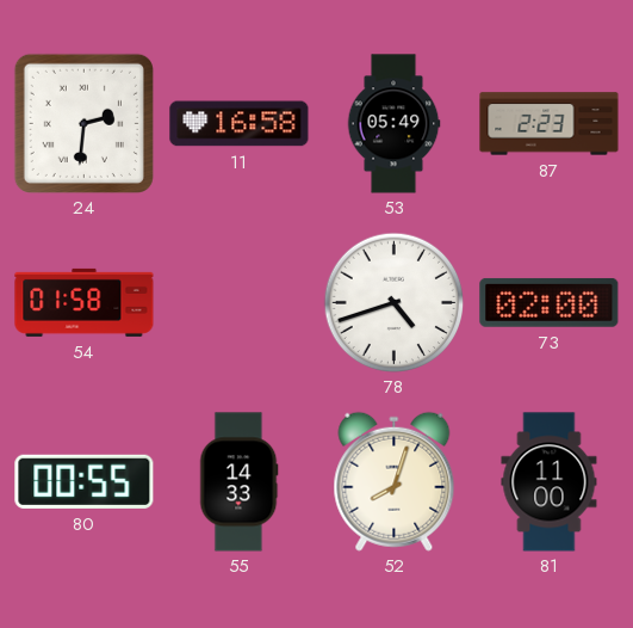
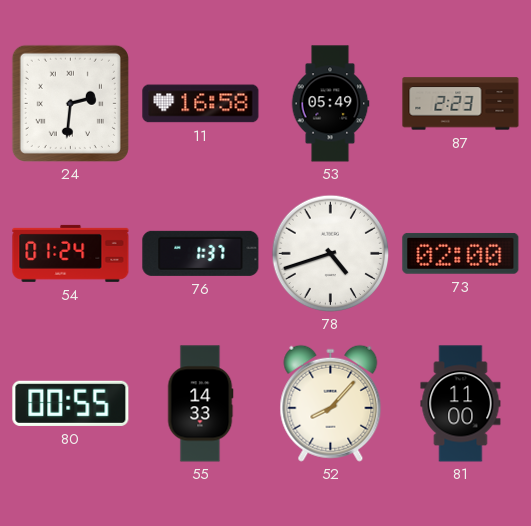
54: 01:58 -> 01:24 (71, 253)
76: none -> 1:37 (201, 253)
52: 8:03 -> 8:07 (331, 403)
